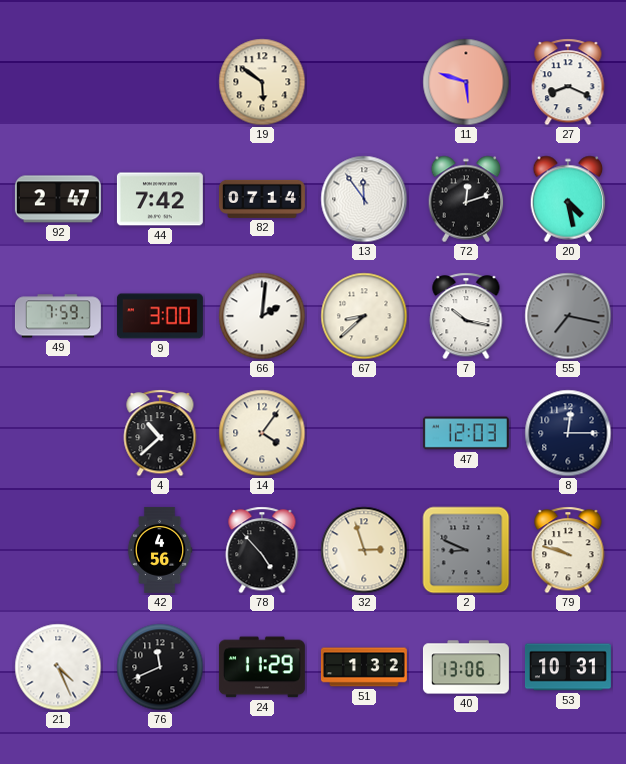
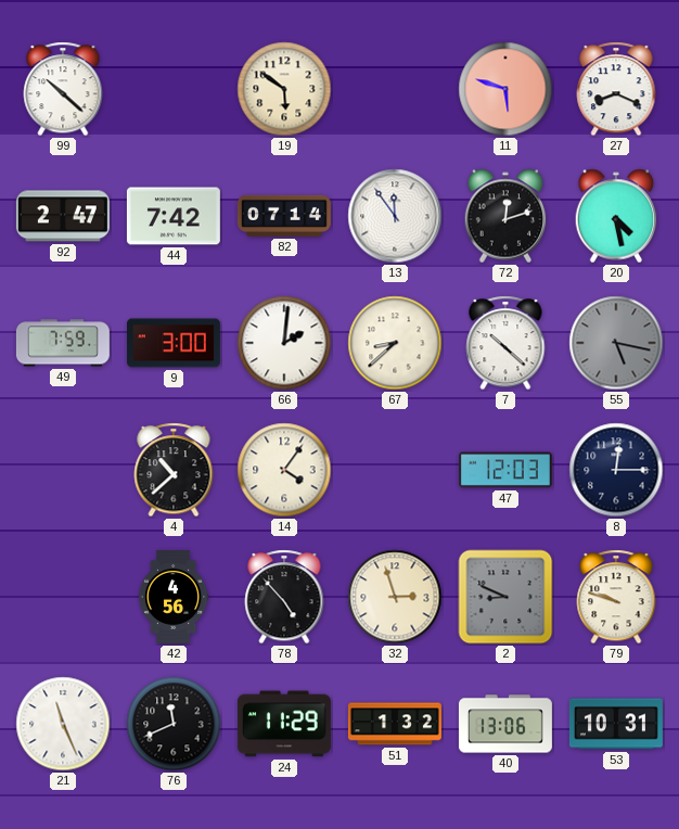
99: none -> 10:22 (63, 89)
7: 10:17 -> 10:22 (505, 343)
55: 7:17 -> 5:17 (616, 343)
21: 4:26 -> 11:26 (63, 724)
